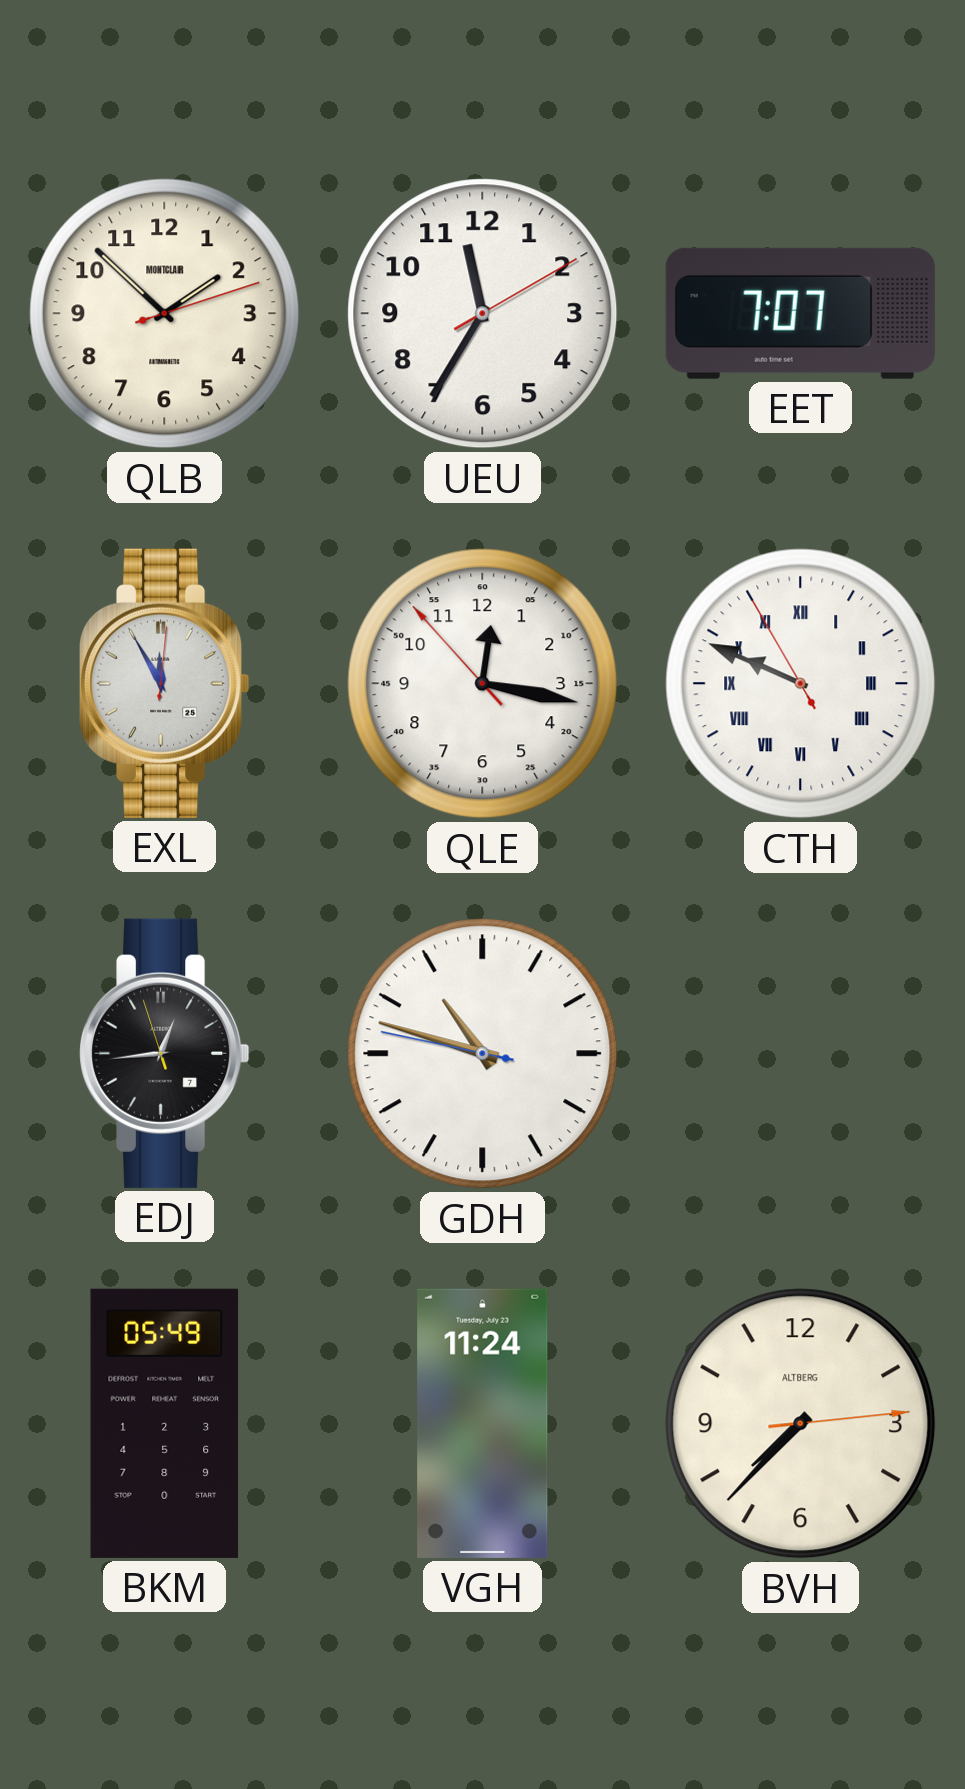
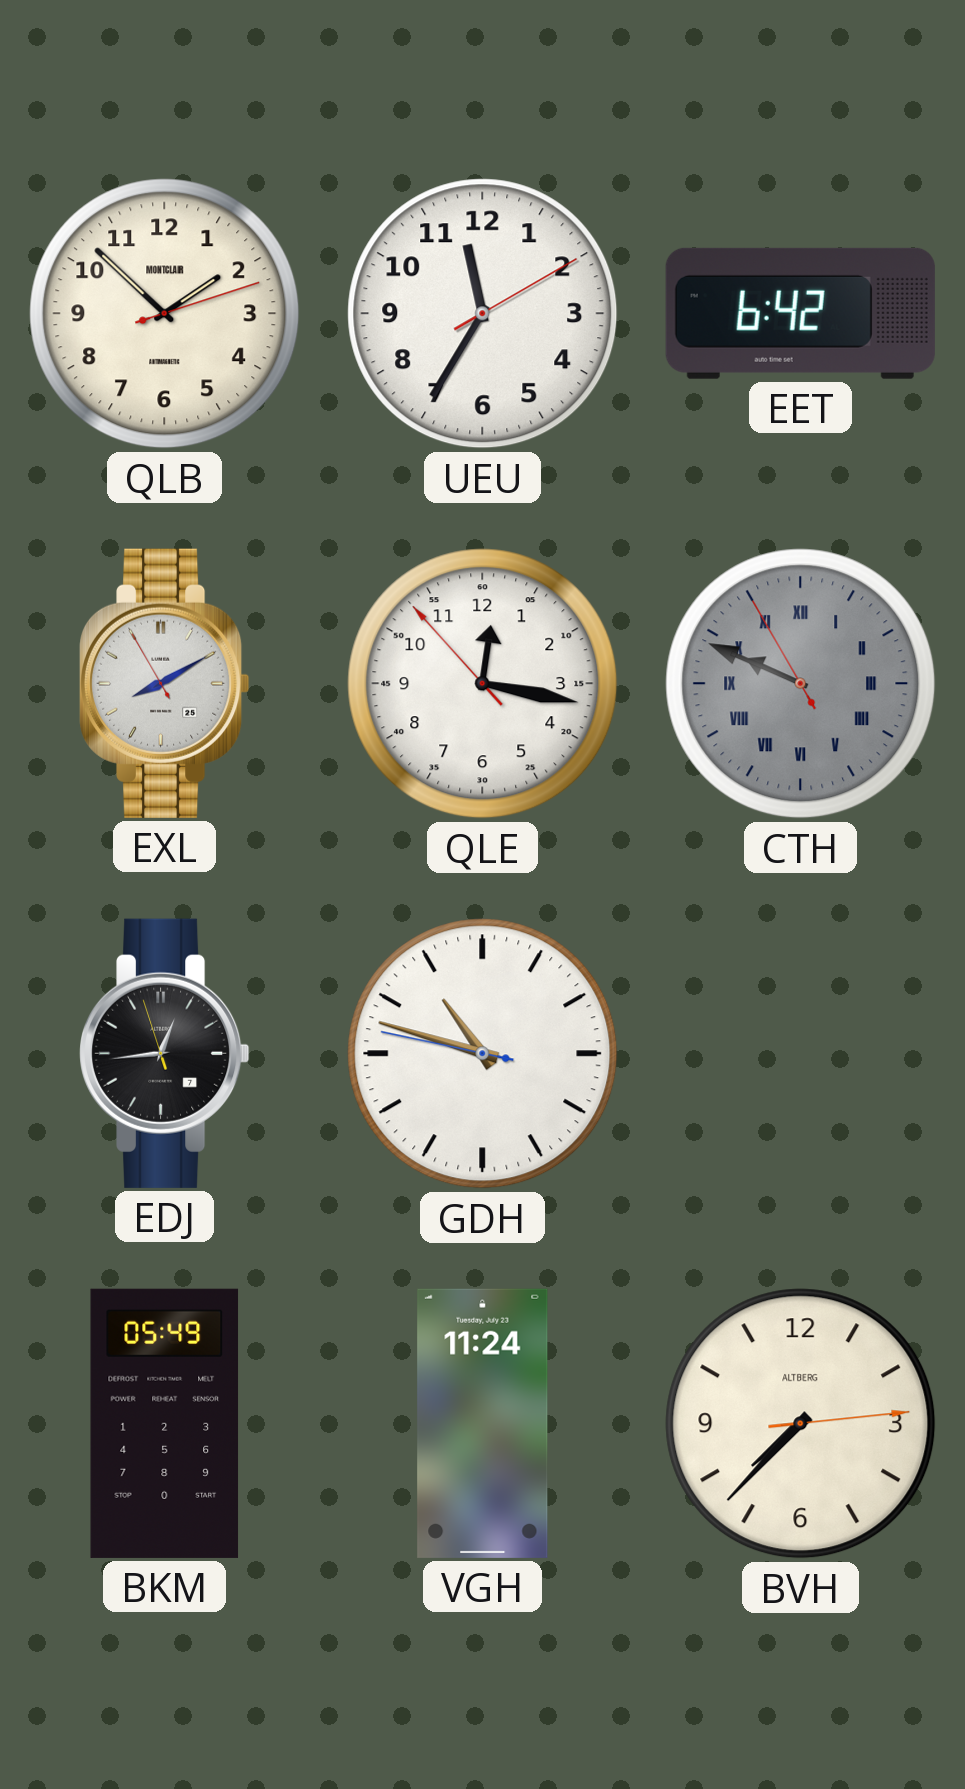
EET: 7:07 -> 6:42 (800, 313)
EXL: 11:55 -> 8:09 (165, 683)
CTH dial: white -> grey (801, 684)
